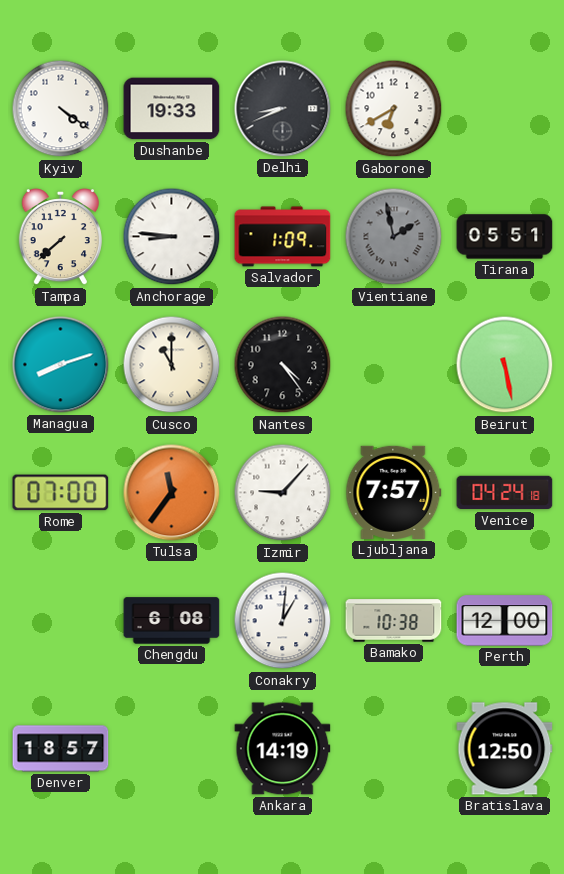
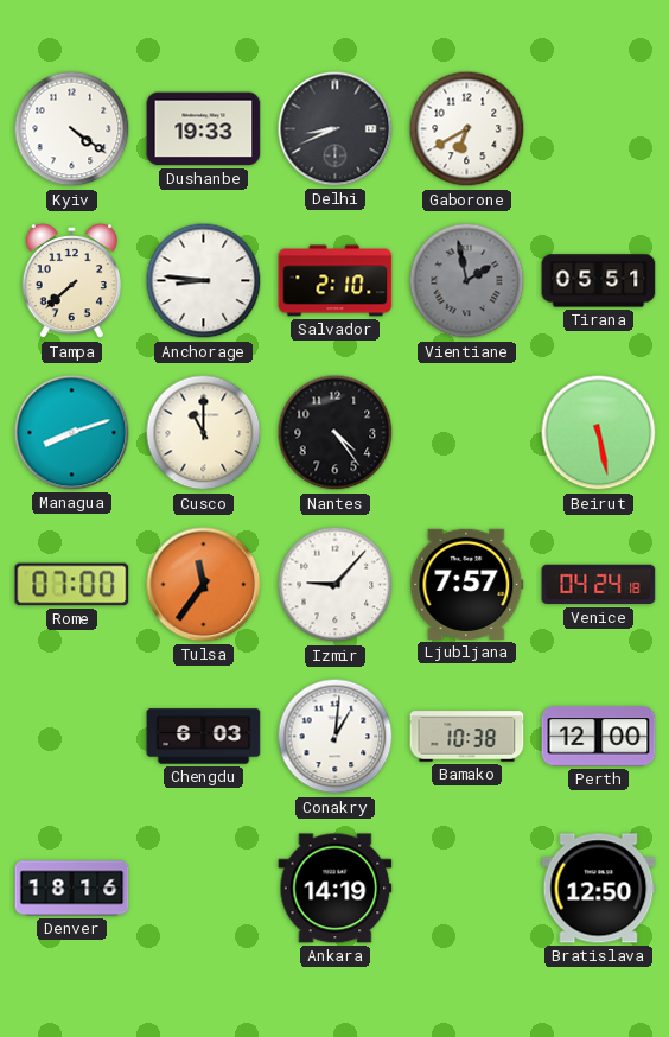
Salvador: 1:09 -> 2:10 (336, 281)
Chengdu: 6:08 -> 6:03 (204, 737)
Denver: 18:57 -> 18:16 (72, 889)
